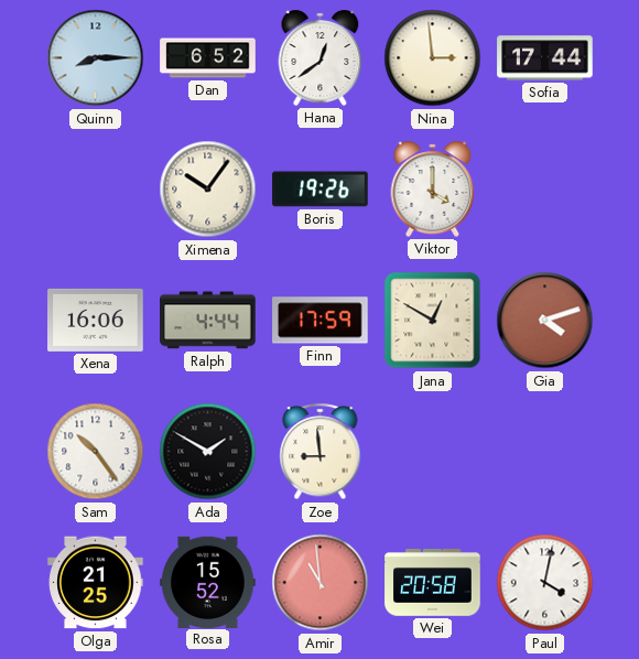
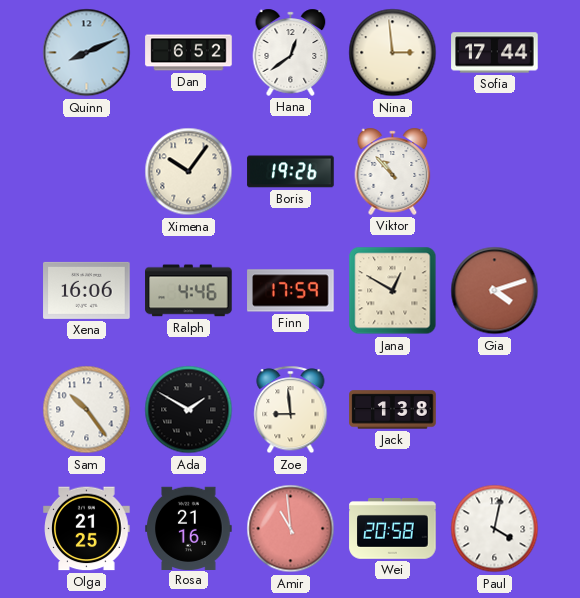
Quinn: 8:15 -> 8:11 (87, 53)
Viktor: 4:00 -> 10:53 (393, 171)
Ralph: 4:44 -> 4:46 (189, 291)
Jack: none -> 1:38 (393, 410)
Rosa: 15:52 -> 21:16 (189, 528)
